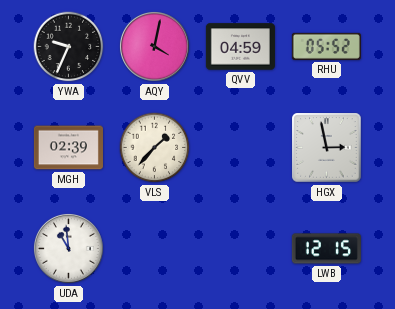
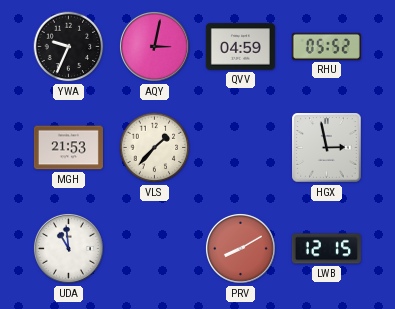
AQY: 4:02 -> 3:02 (154, 46)
MGH: 02:39 -> 21:53 (68, 148)
PRV: none -> 8:10 (240, 248)
